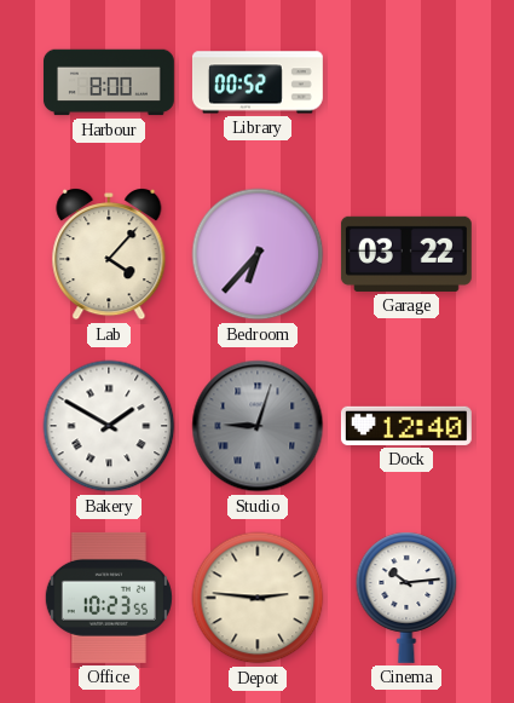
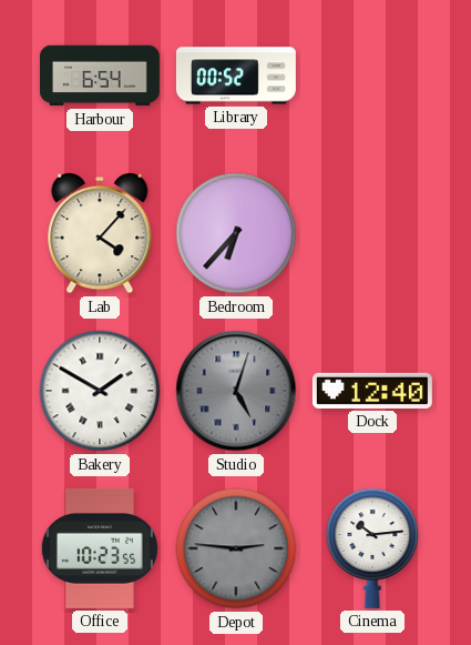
Harbour: 8:00 -> 6:54 (100, 75)
Garage: 03:22 -> none (406, 254)
Studio: 9:03 -> 5:03 (236, 391)
Depot dial: cream -> grey (236, 548)
